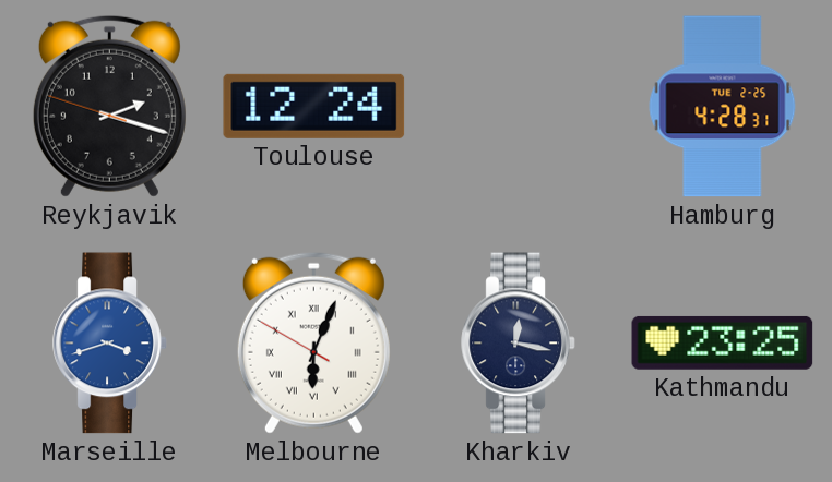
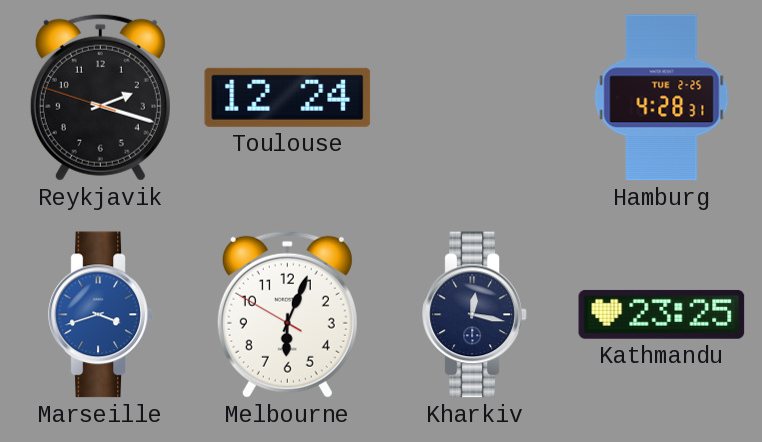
Melbourne numerals: Roman -> Arabic (287, 314)
